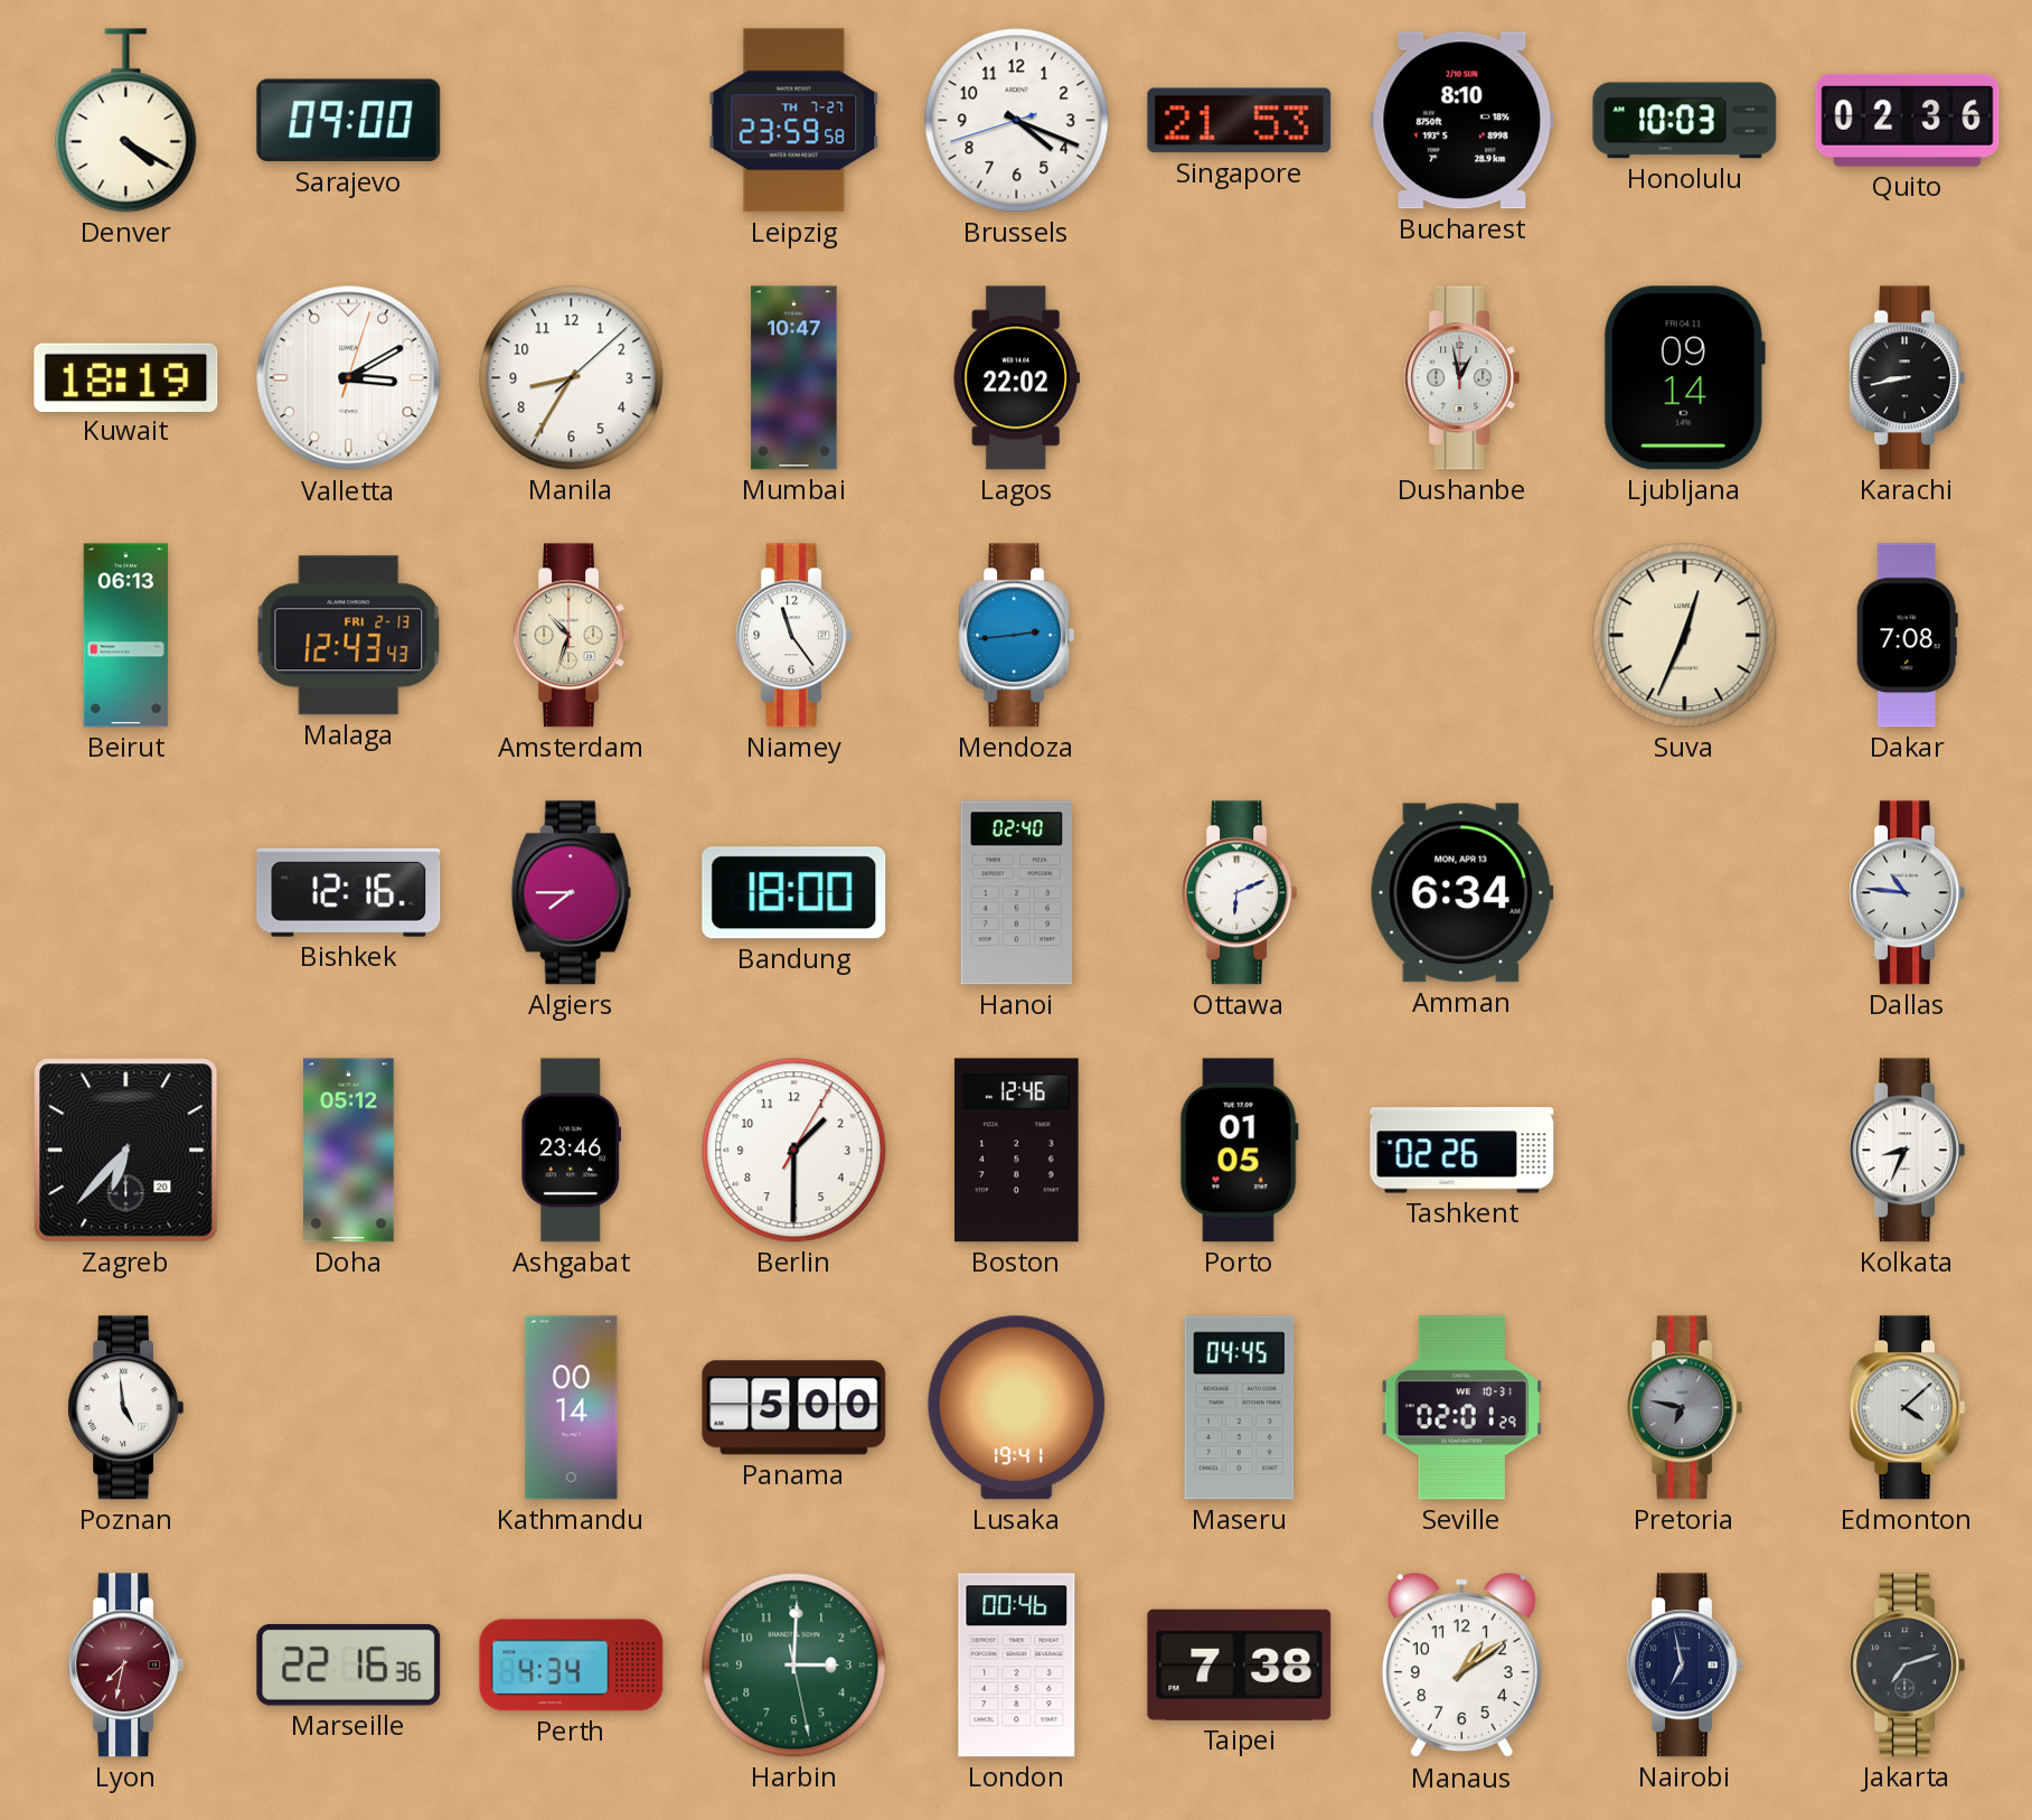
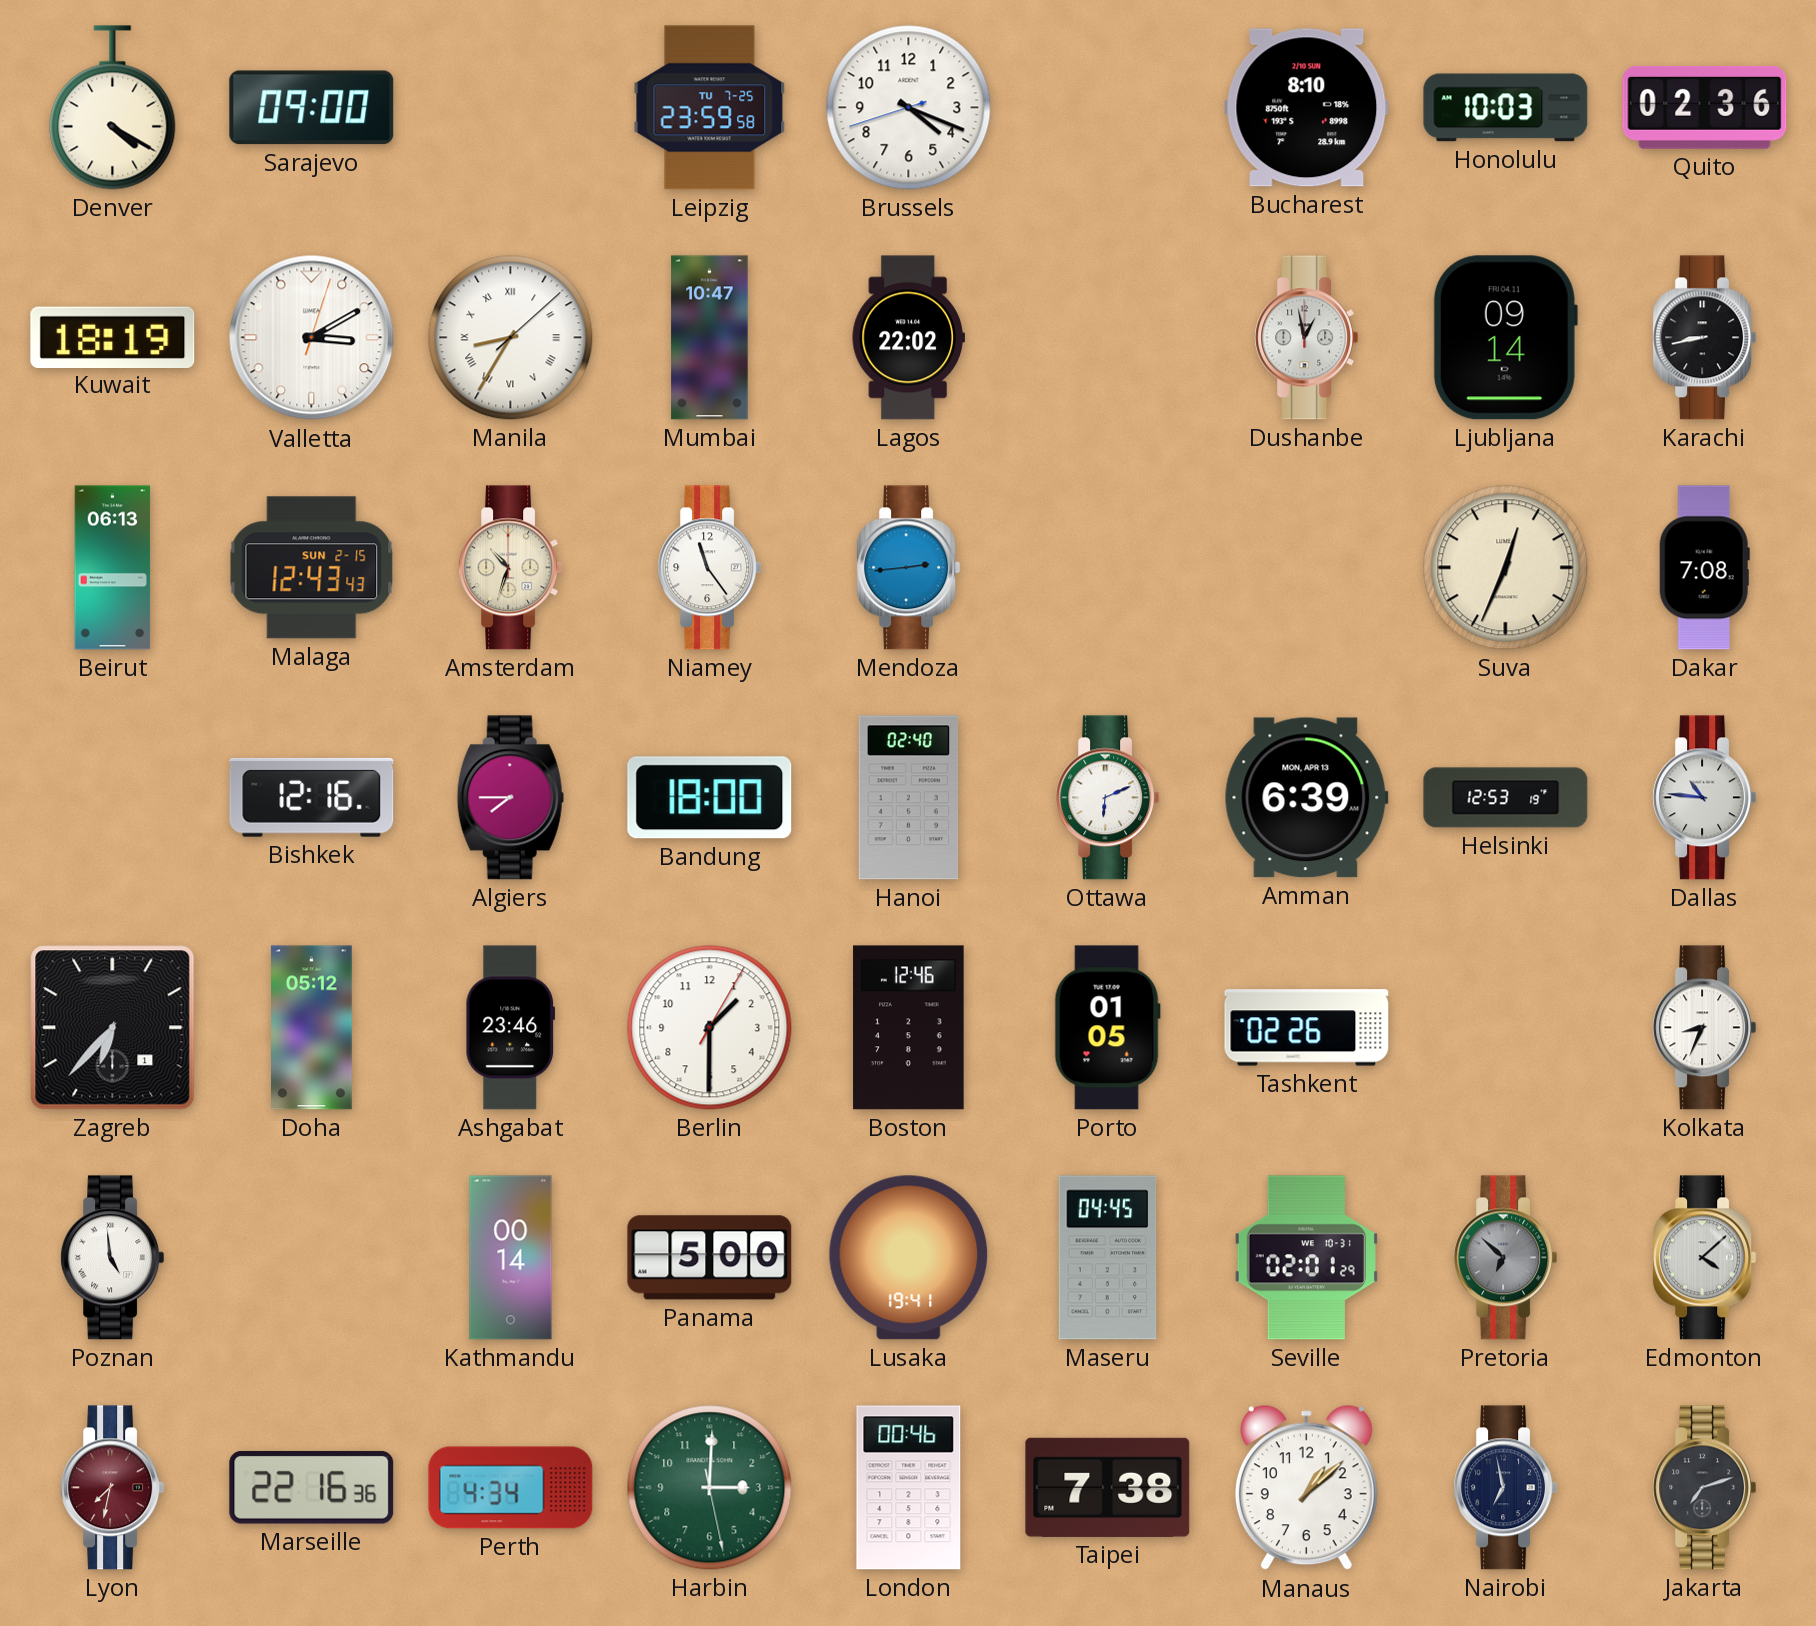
Leipzig date: TH 7-27 -> TU 7-25 (710, 108)
Singapore: 21:53 -> none (1240, 121)
Manila numerals: Arabic -> Roman (511, 338)
Malaga date: FRI 2-13 -> SUN 2-15 (312, 568)
Amman: 6:34 -> 6:39 (1306, 798)
Helsinki: none -> 12:53 (1506, 798)
Zagreb date: 20 -> 1 (113, 1028)
Pretoria: 6:47 -> 6:52 (1506, 1258)
Manaus: 1:09 -> 1:08 (1306, 1488)
